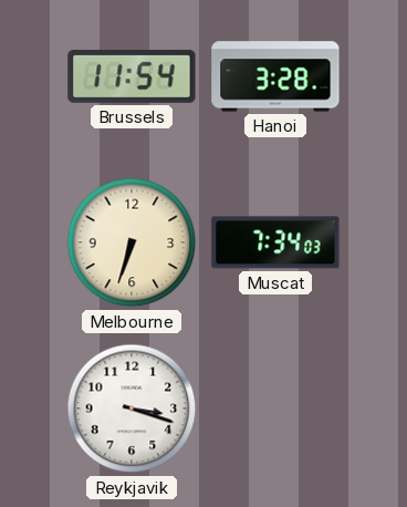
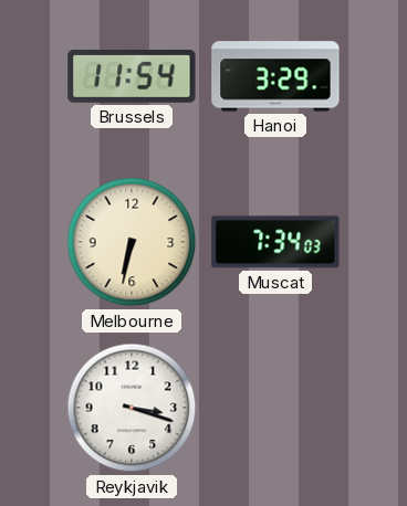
Hanoi: 3:28 -> 3:29 (275, 76)
Melbourne: 6:33 -> 6:32 (132, 242)
